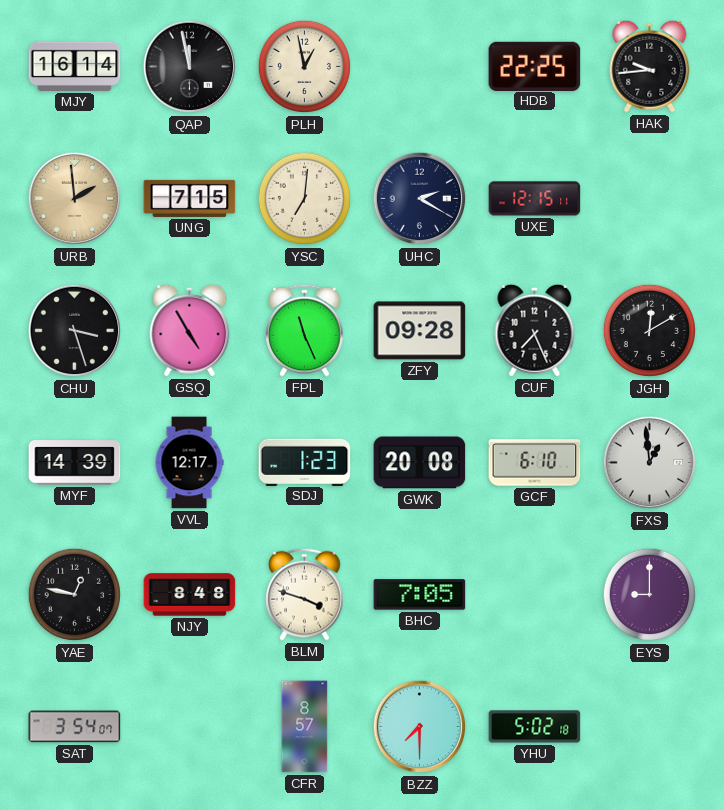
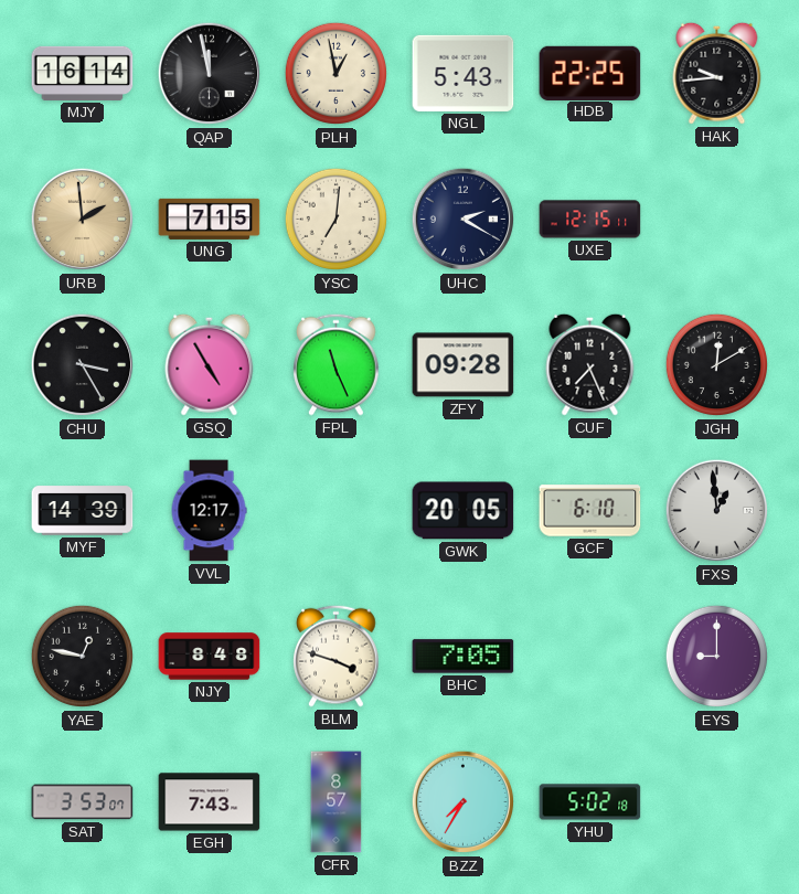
NGL: none -> 5:43 (464, 73)
CHU: 3:27 -> 3:25 (83, 365)
SDJ: 1:23 -> none (305, 462)
GWK: 20:08 -> 20:05 (464, 511)
SAT: 3:54 -> 3:53 (83, 802)
EGH: none -> 7:43 (210, 802)
BZZ: 7:30 -> 7:35 (464, 802)
